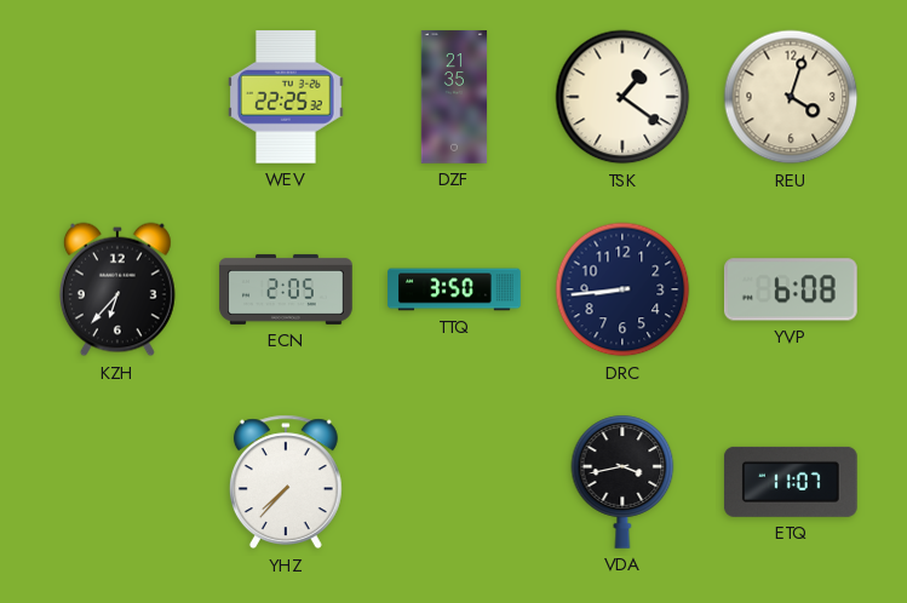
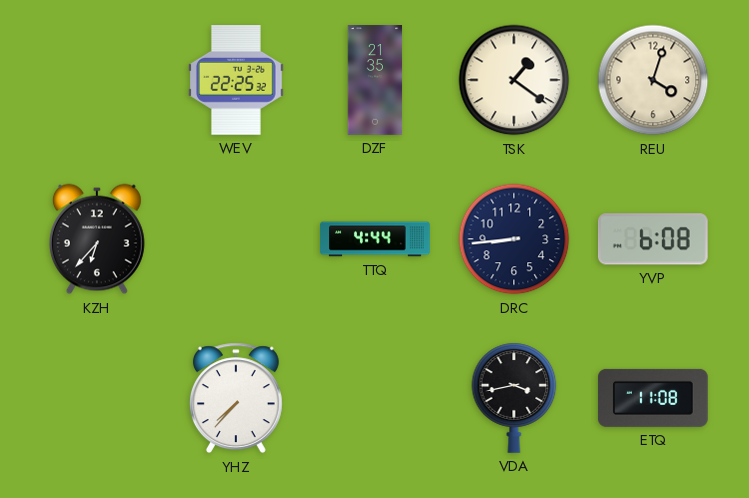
ECN: 2:05 -> none (286, 289)
TTQ: 3:50 -> 4:44 (375, 239)
ETQ: 11:07 -> 11:08 (653, 398)
